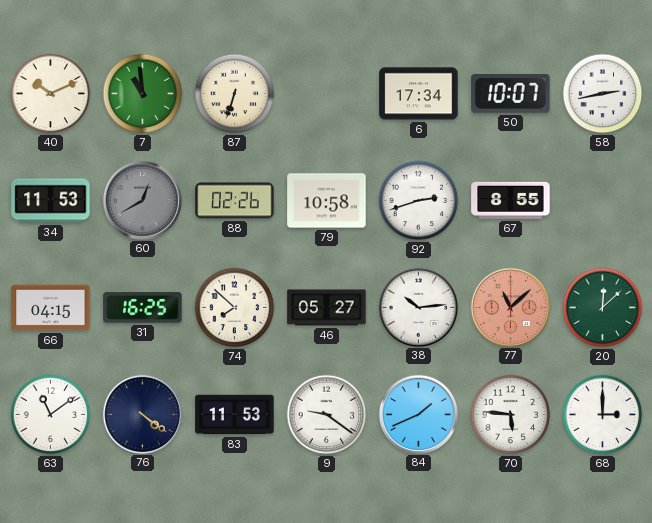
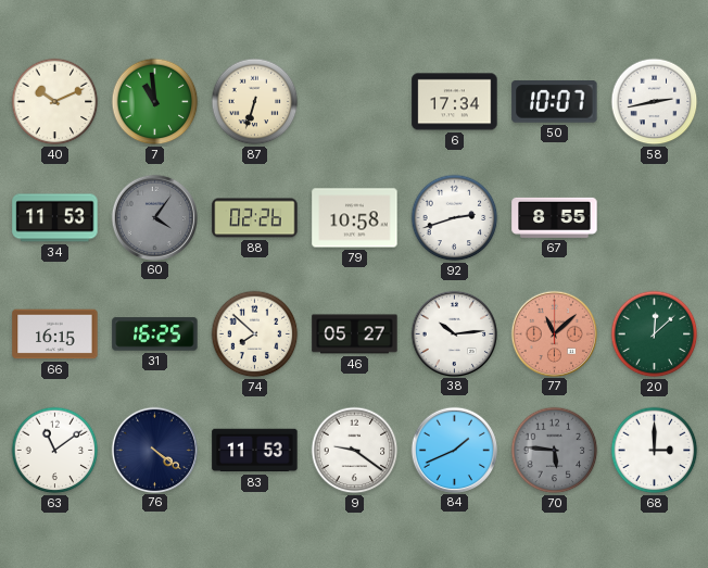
60: 12:40 -> 4:06 (154, 217)
66: 04:15 -> 16:15 (55, 335)
70 dial: white -> grey (555, 451)
